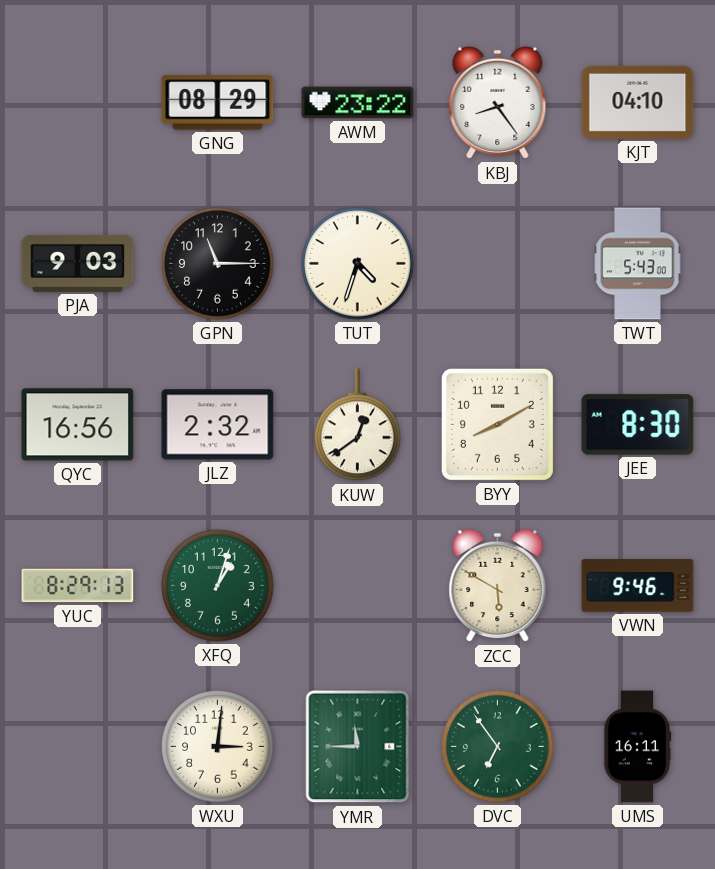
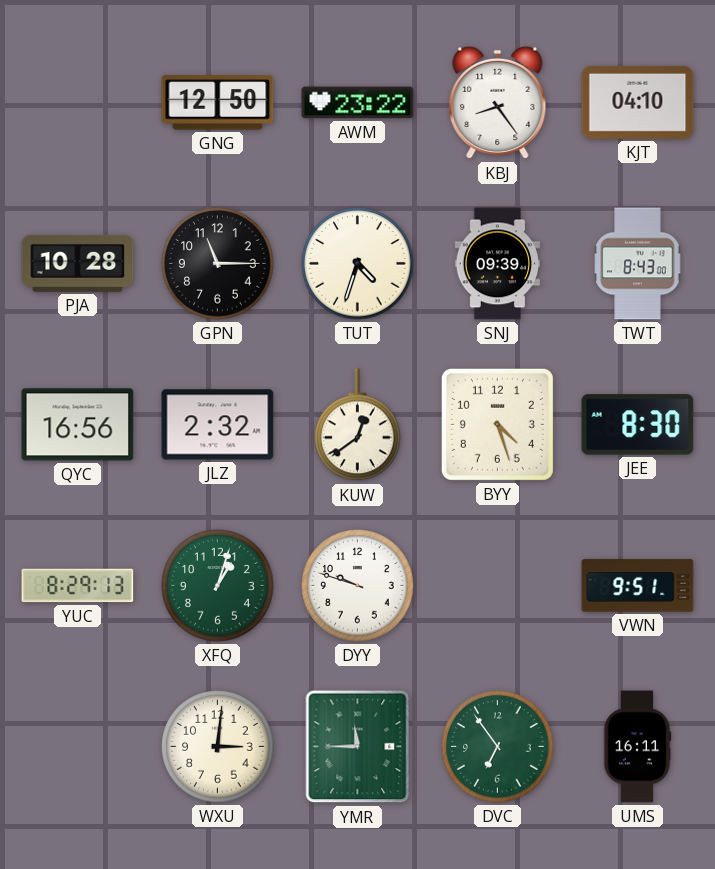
GNG: 08:29 -> 12:50 (218, 103)
PJA: 9:03 -> 10:28 (78, 263)
SNJ: none -> 09:39 (497, 264)
TWT: 5:43 -> 8:43 (638, 264)
BYY: 8:10 -> 4:27 (497, 424)
DYY: none -> 9:48 (358, 586)
ZCC: 5:50 -> none (498, 586)
VWN: 9:46 -> 9:51 (638, 586)
